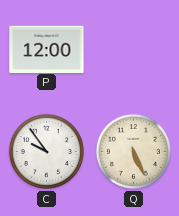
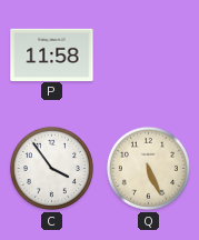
P: 12:00 -> 11:58 (52, 54)
C: 9:54 -> 3:54 (51, 168)
